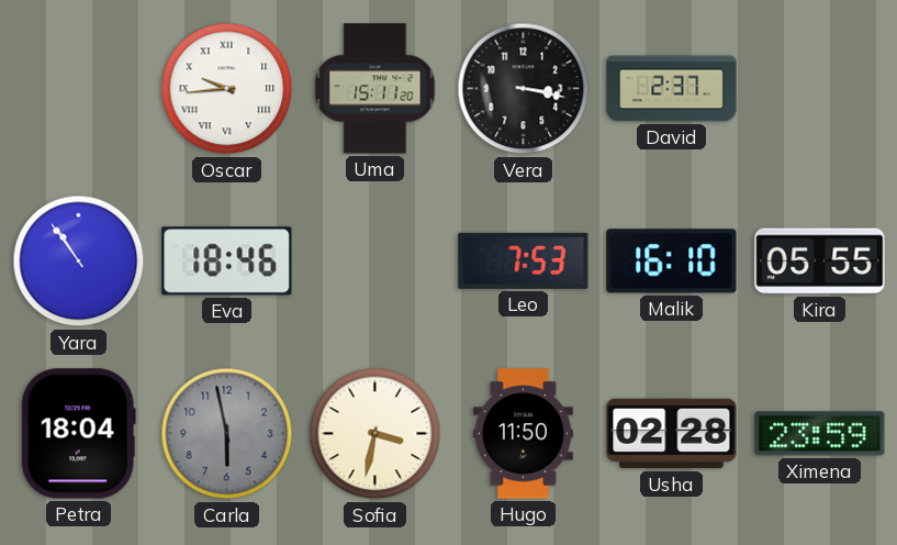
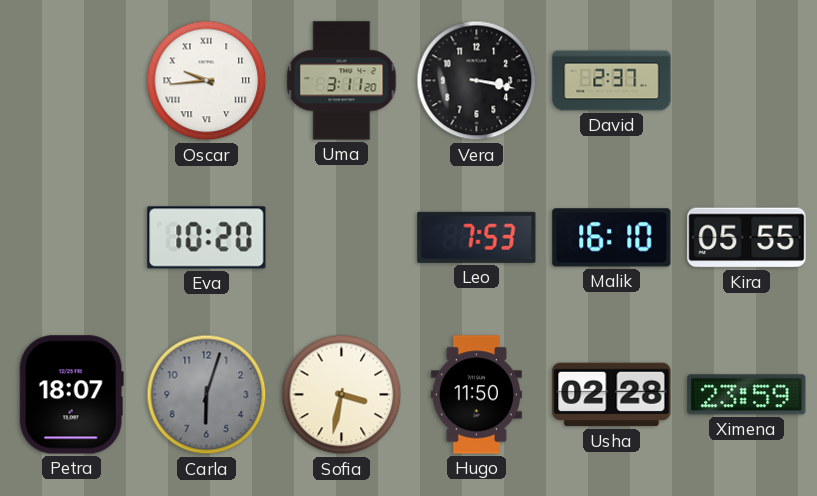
Uma: 15:11 -> 3:11 (342, 81)
Yara: 10:54 -> none (79, 262)
Eva: 18:46 -> 10:20 (207, 238)
Petra: 18:04 -> 18:07 (71, 395)
Carla: 5:58 -> 6:03 (207, 395)
